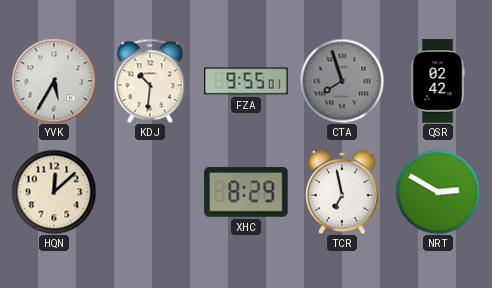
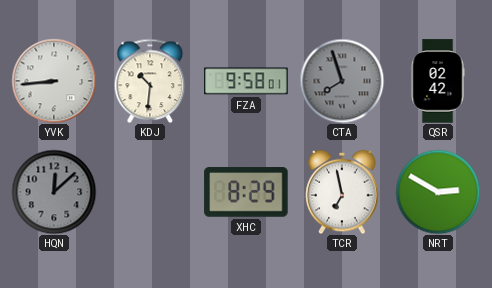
YVK: 5:35 -> 8:44 (54, 81)
FZA: 9:55 -> 9:58 (246, 81)
HQN dial: cream -> grey (54, 192)
